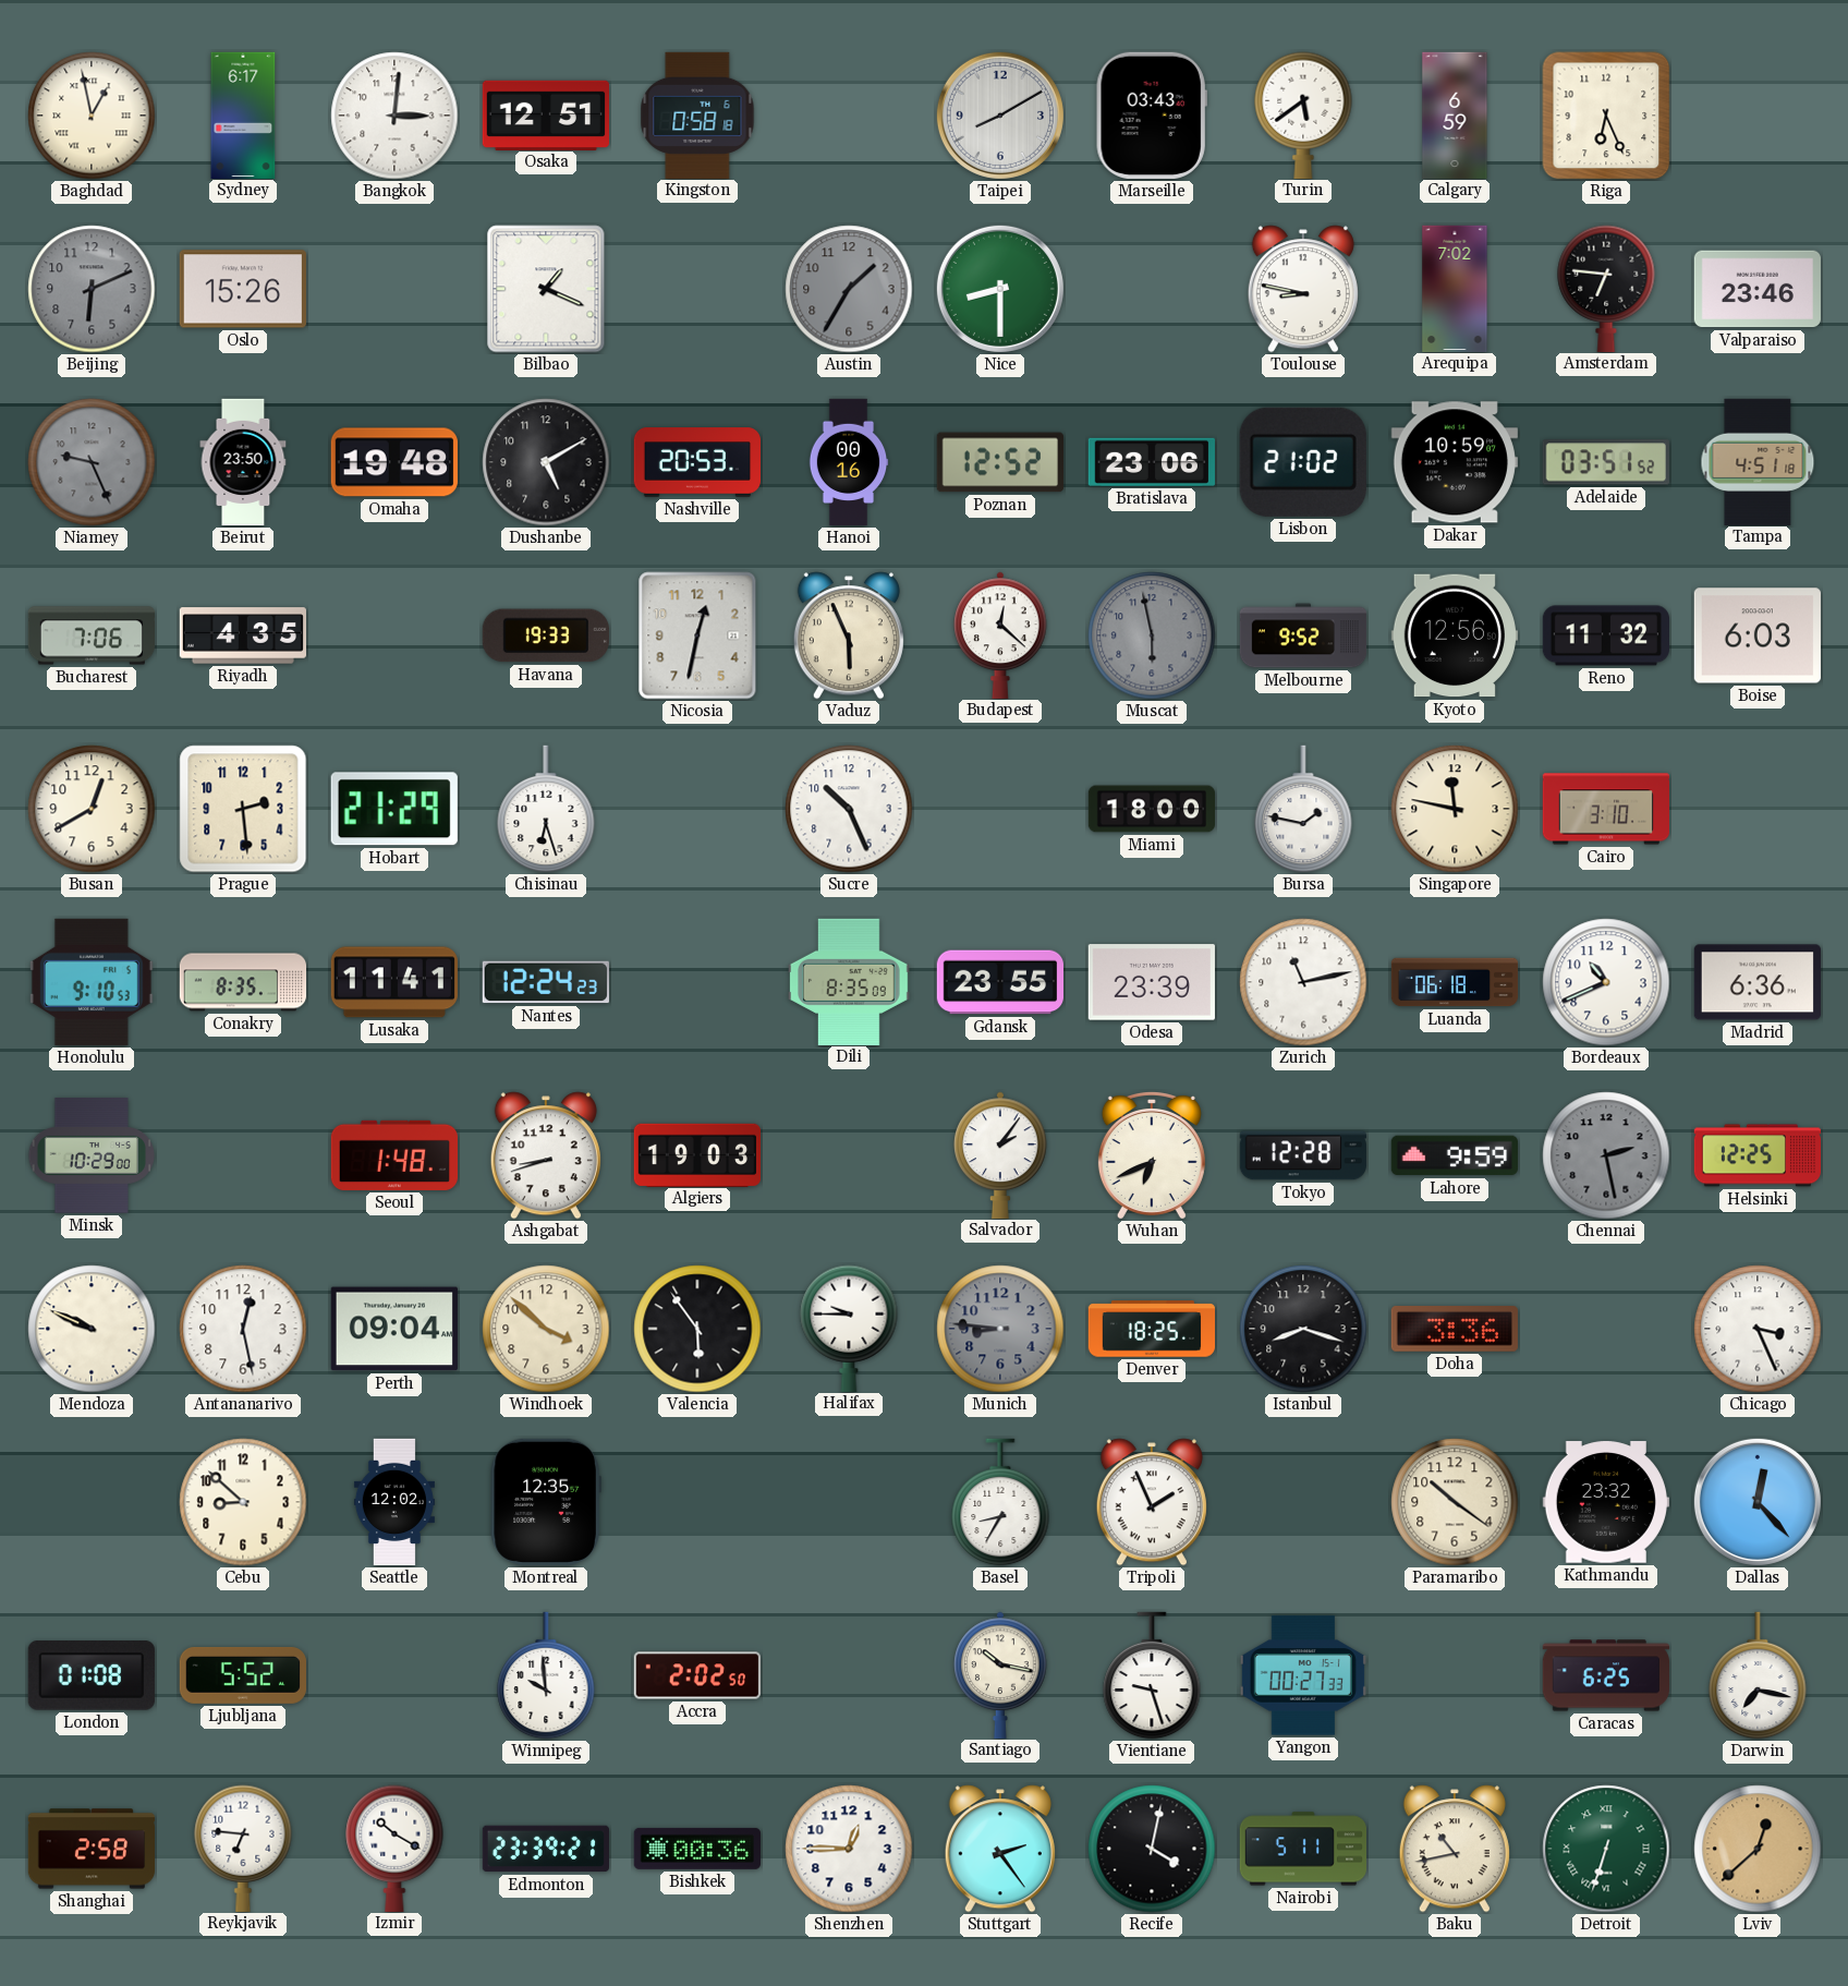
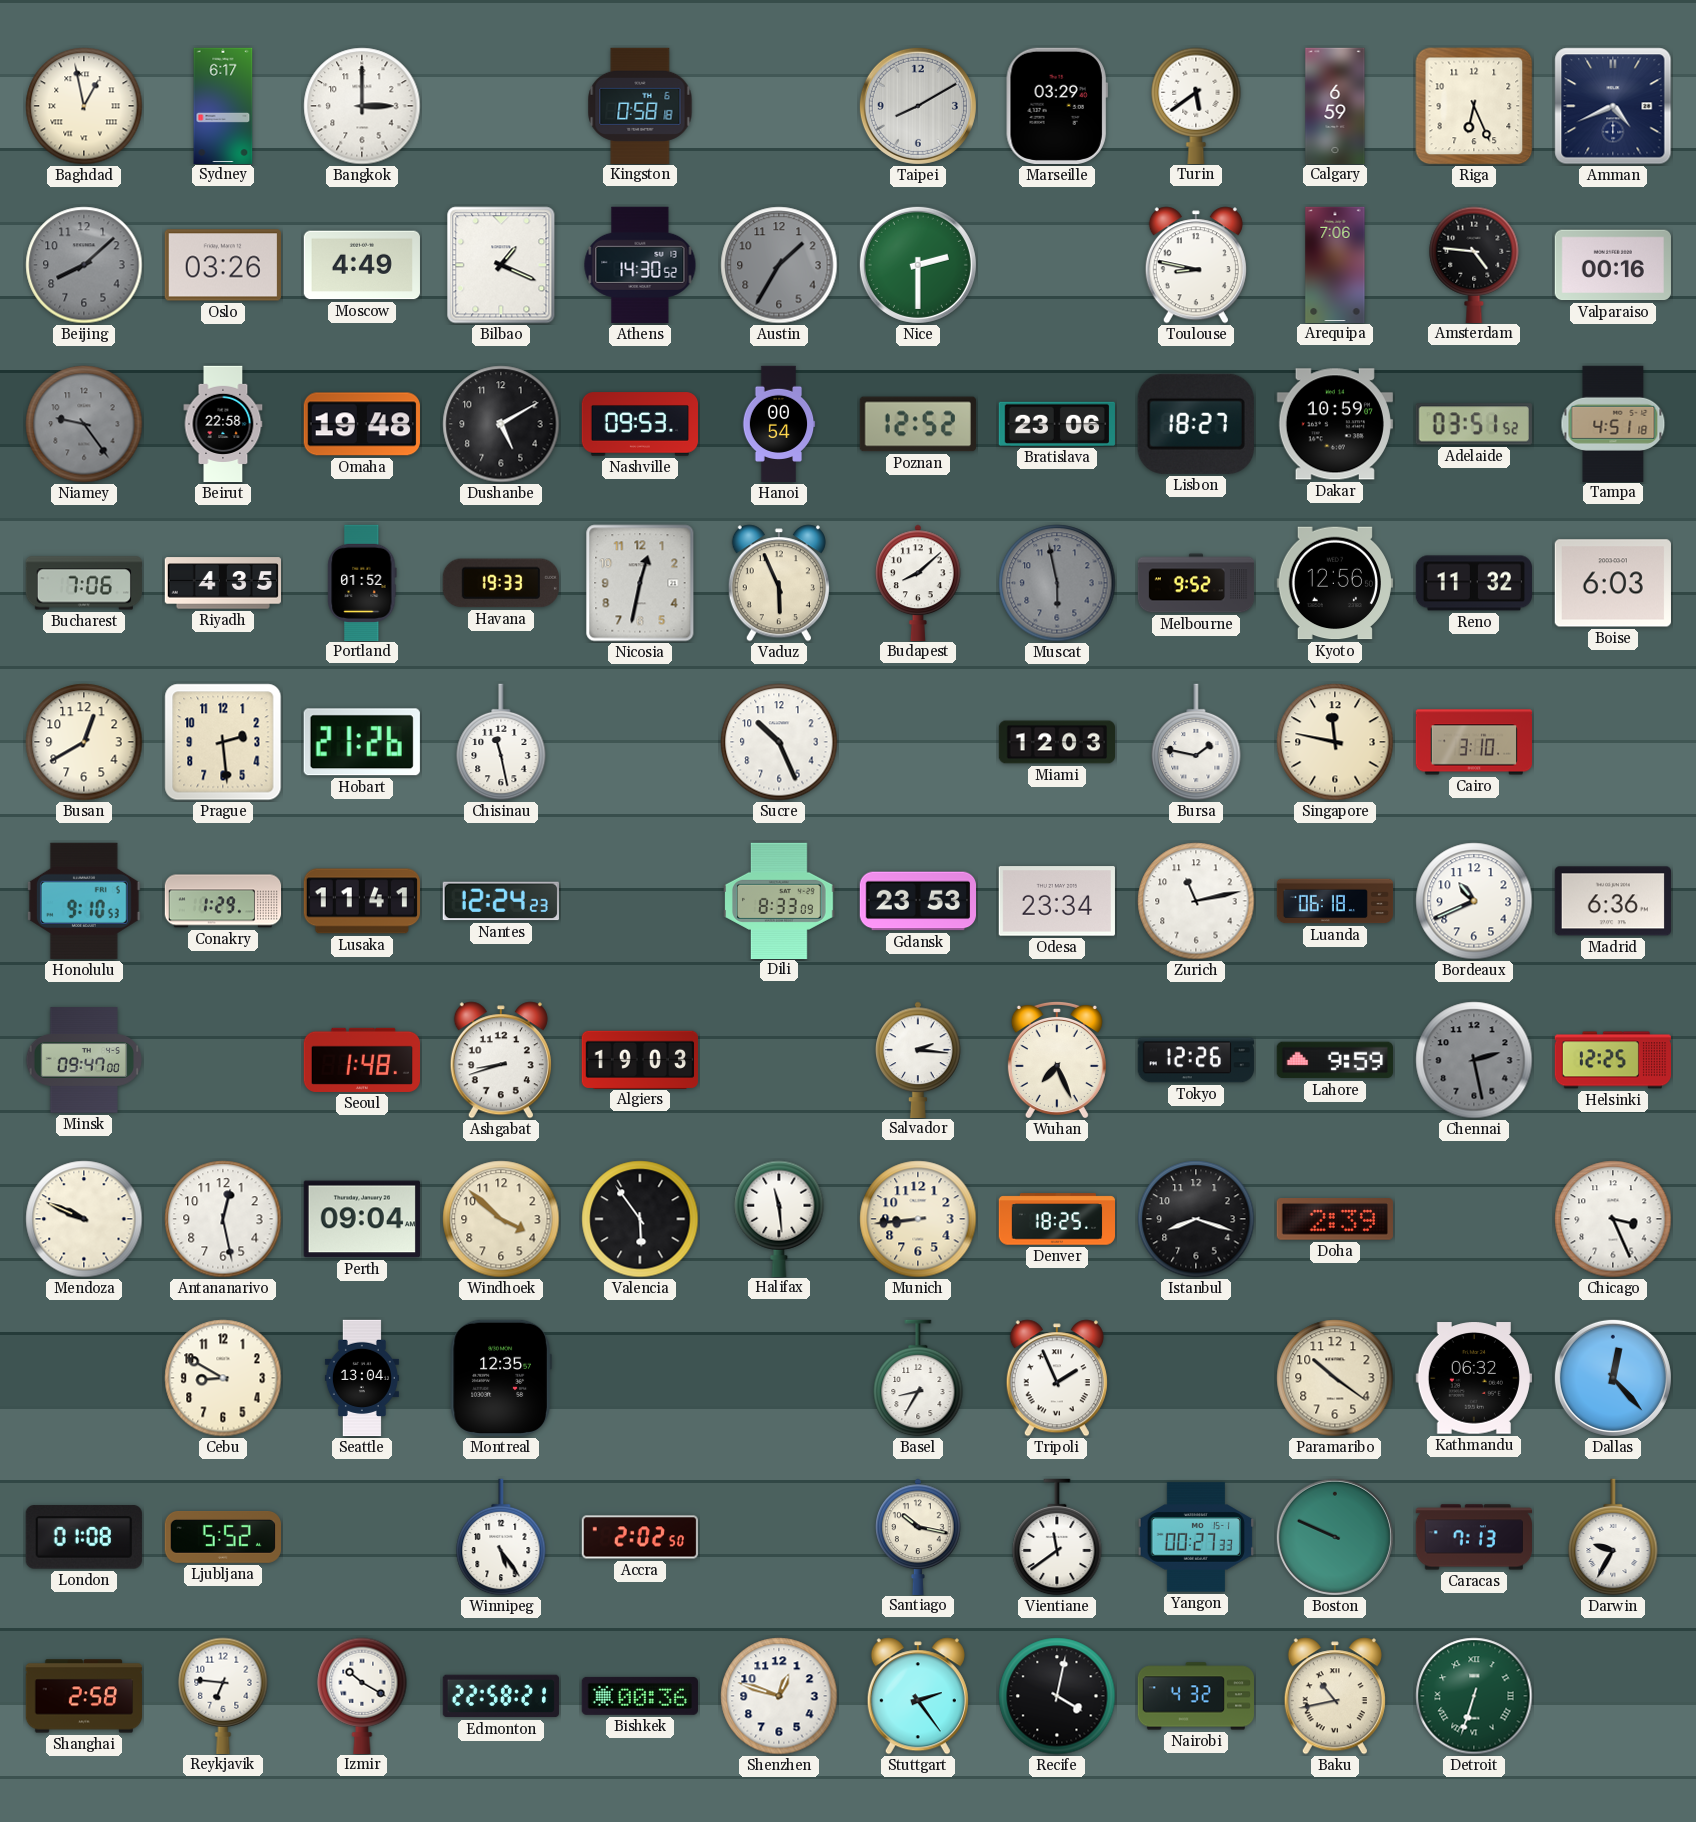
Bangkok: 3:01 -> 3:00 (362, 106)
Osaka: 12:51 -> none (545, 114)
Marseille: 03:43 -> 03:29 (1057, 106)
Amman: none -> 4:41 (1613, 106)
Beijing: 6:11 -> 8:08 (84, 265)
Oslo: 15:26 -> 03:26 (223, 265)
Moscow: none -> 4:49 (361, 265)
Athens: none -> 14:30 (640, 265)
Nice: 8:30 -> 2:30 (918, 265)
Arequipa: 7:02 -> 7:06 (1335, 264)
Amsterdam: 6:46 -> 4:46 (1474, 264)
Valparaiso: 23:46 -> 00:16 (1613, 265)
Niamey: 9:26 -> 9:24 (84, 424)
Beirut: 23:50 -> 22:58 (223, 424)
Nashville: 20:53 -> 09:53 (639, 424)
Hanoi: 00:16 -> 00:54 (779, 424)
Lisbon: 21:02 -> 18:27 (1196, 424)
Portland: none -> 01:52 (362, 582)
Budapest: 12:22 -> 8:08 (918, 582)
Hobart: 21:29 -> 21:26 (362, 742)
Chisinau: 6:27 -> 11:28 (501, 742)
Miami: 18:00 -> 12:03 (1057, 742)
Conakry: 8:35 -> 1:29 (223, 901)
Dili: 8:35 -> 8:33 (780, 900)
Gdansk: 23:55 -> 23:53 (917, 901)
Odesa: 23:39 -> 23:34 (1057, 901)
Minsk: 10:29 -> 09:47 (84, 1060)
Salvador: 2:06 -> 2:16 (918, 1059)
Wuhan: 6:41 -> 7:26 (1057, 1059)
Tokyo: 12:28 -> 12:26 (1196, 1060)
Halifax: 9:45 -> 11:29 (779, 1218)
Munich: 8:46 -> 8:44 (918, 1219)
Munich dial: grey -> cream (918, 1219)
Doha: 3:36 -> 2:39 (1335, 1220)
Cebu: 8:52 -> 8:50 (223, 1378)
Seattle: 12:02 -> 13:04 (362, 1378)
Kathmandu: 23:32 -> 06:32 (1474, 1378)
Winnipeg: 9:59 -> 5:24 (501, 1537)
Vientiane: 9:27 -> 11:39 (1057, 1537)
Boston: none -> 9:49 (1335, 1537)
Caracas: 6:25 -> 7:13 (1473, 1537)
Darwin: 7:17 -> 9:35 (1613, 1537)
Edmonton: 23:39 -> 22:58 (500, 1696)
Shenzhen: 12:45 -> 12:48 (779, 1696)
Nairobi: 5:11 -> 4:32 (1195, 1696)
Lviv: 12:38 -> none (1758, 1849)
